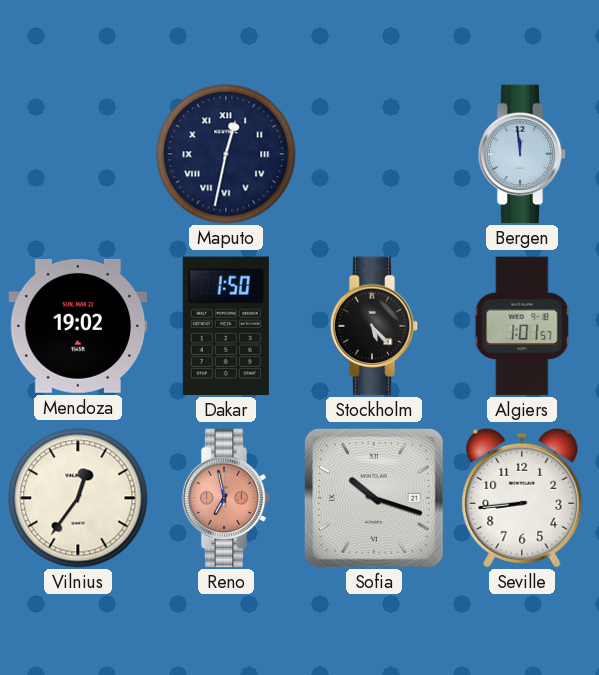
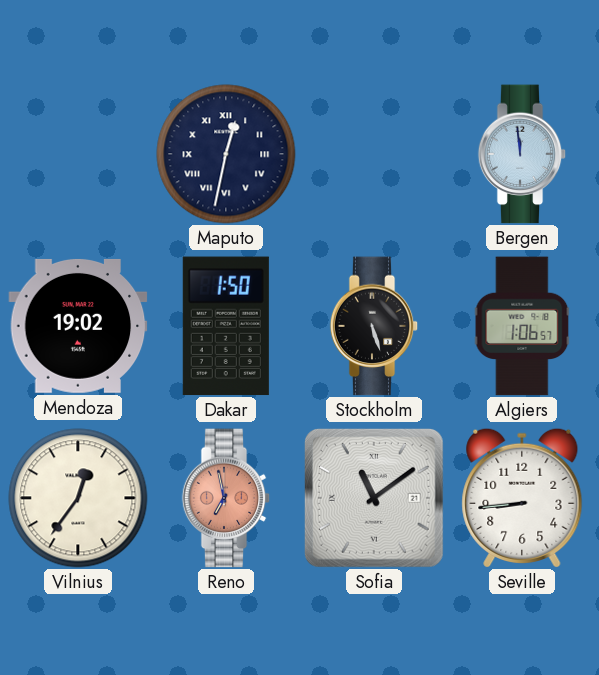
Stockholm: 5:23 -> 5:27 (374, 326)
Algiers: 1:01 -> 1:06 (522, 326)
Sofia: 10:18 -> 11:09 (374, 498)
